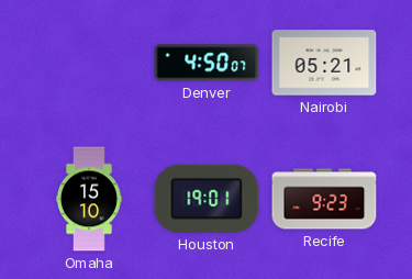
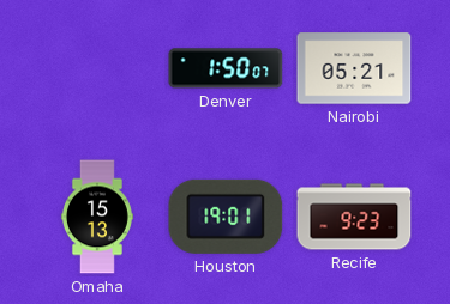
Denver: 4:50 -> 1:50 (226, 68)
Omaha: 15:10 -> 15:13 (97, 217)
